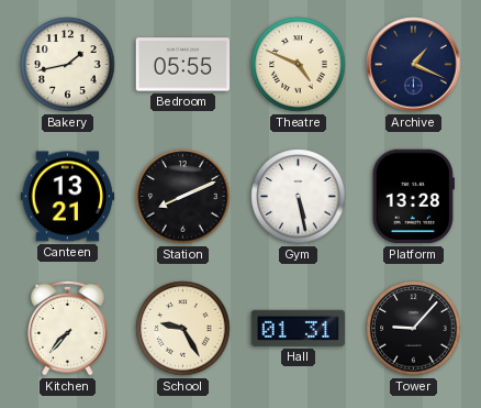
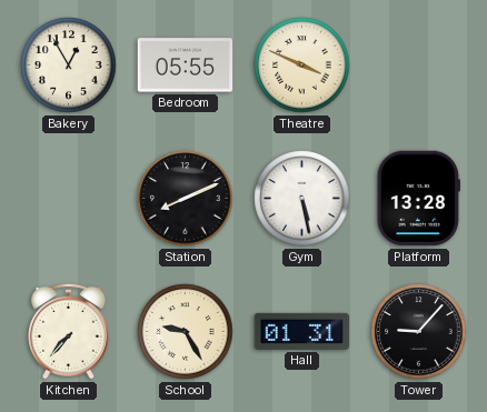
Bakery: 1:43 -> 12:55 (69, 66)
Theatre: 4:49 -> 3:49 (302, 66)
Archive: 1:19 -> none (414, 65)
Canteen: 13:21 -> none (68, 197)
